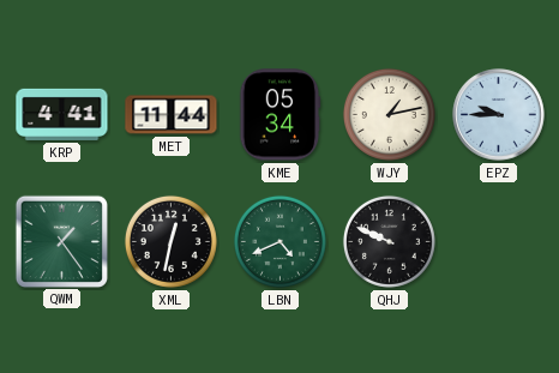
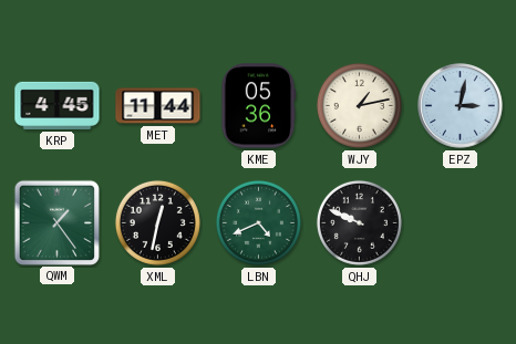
KRP: 4:41 -> 4:45 (58, 105)
KME: 05:34 -> 05:36 (259, 106)
EPZ: 9:45 -> 3:02 (461, 106)
